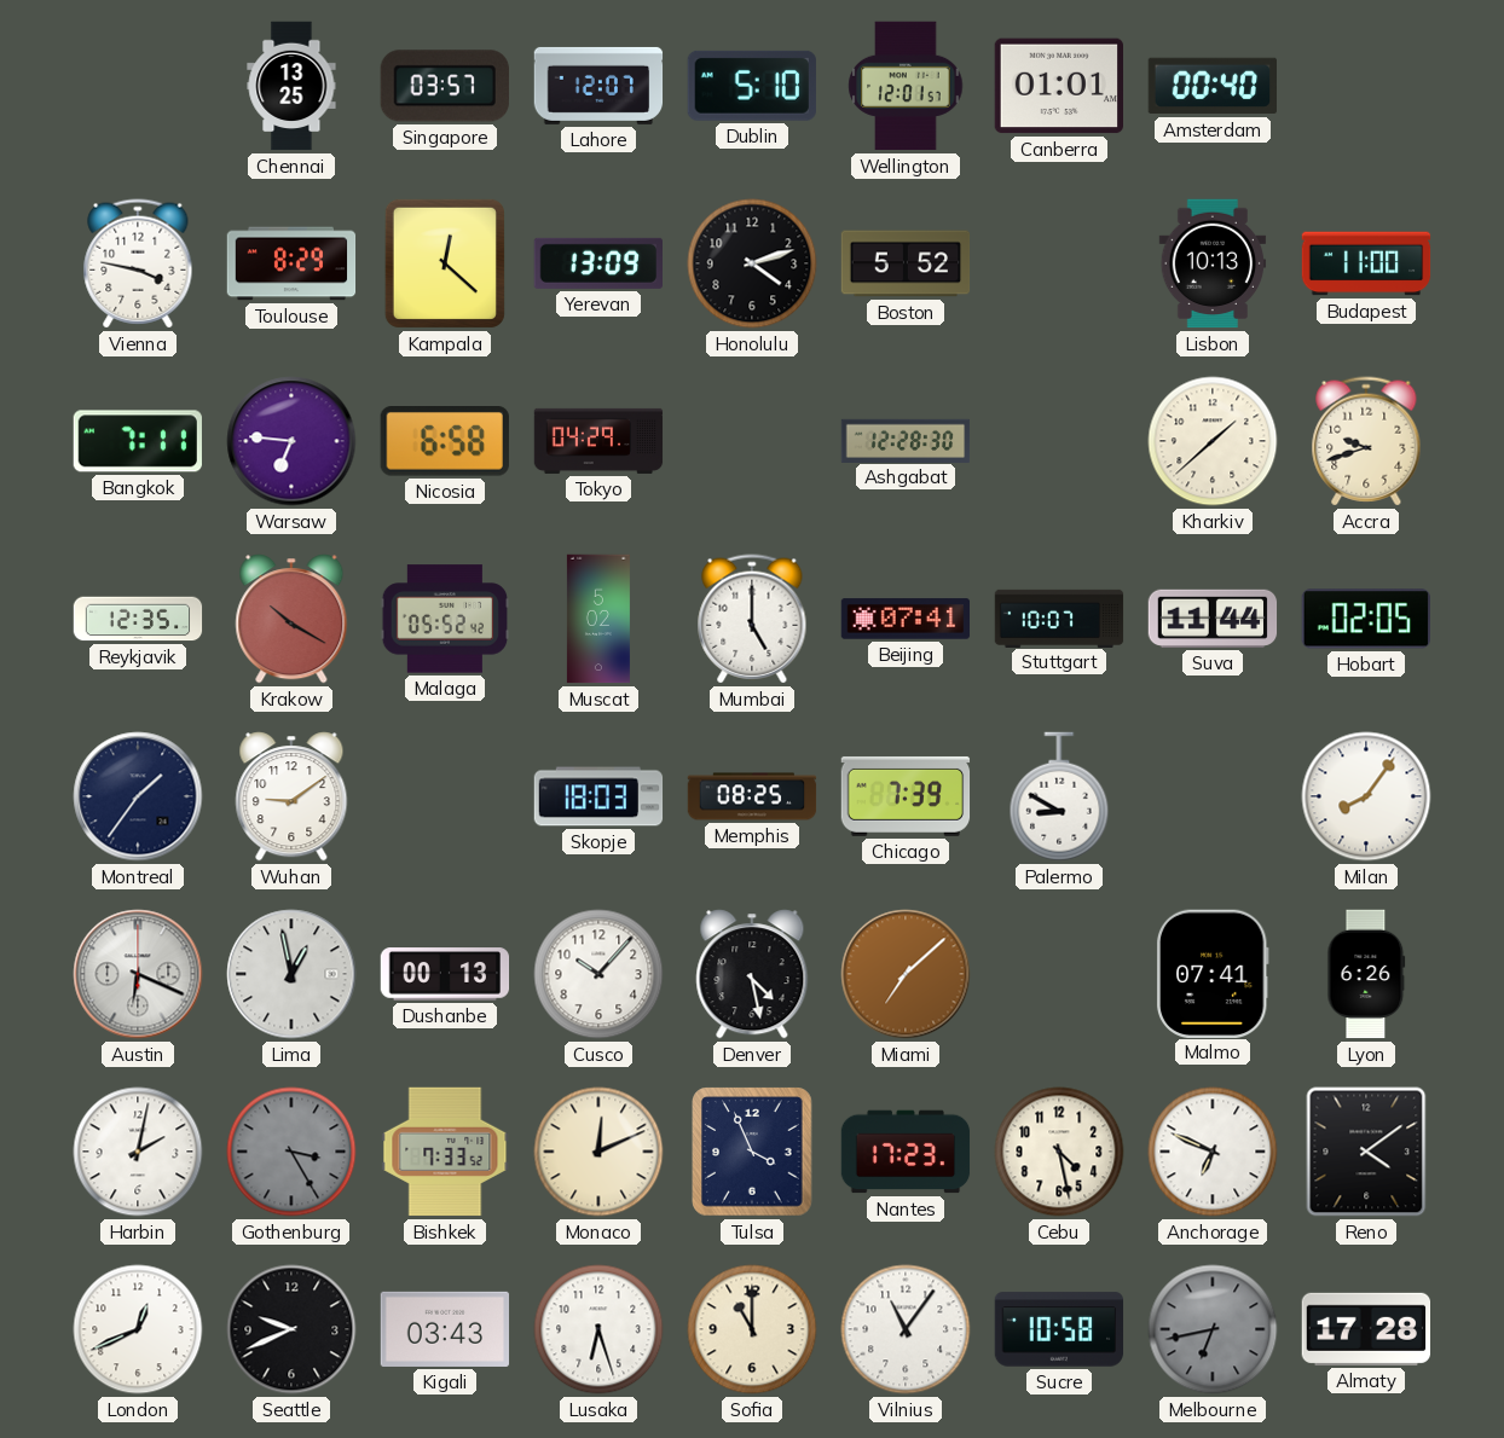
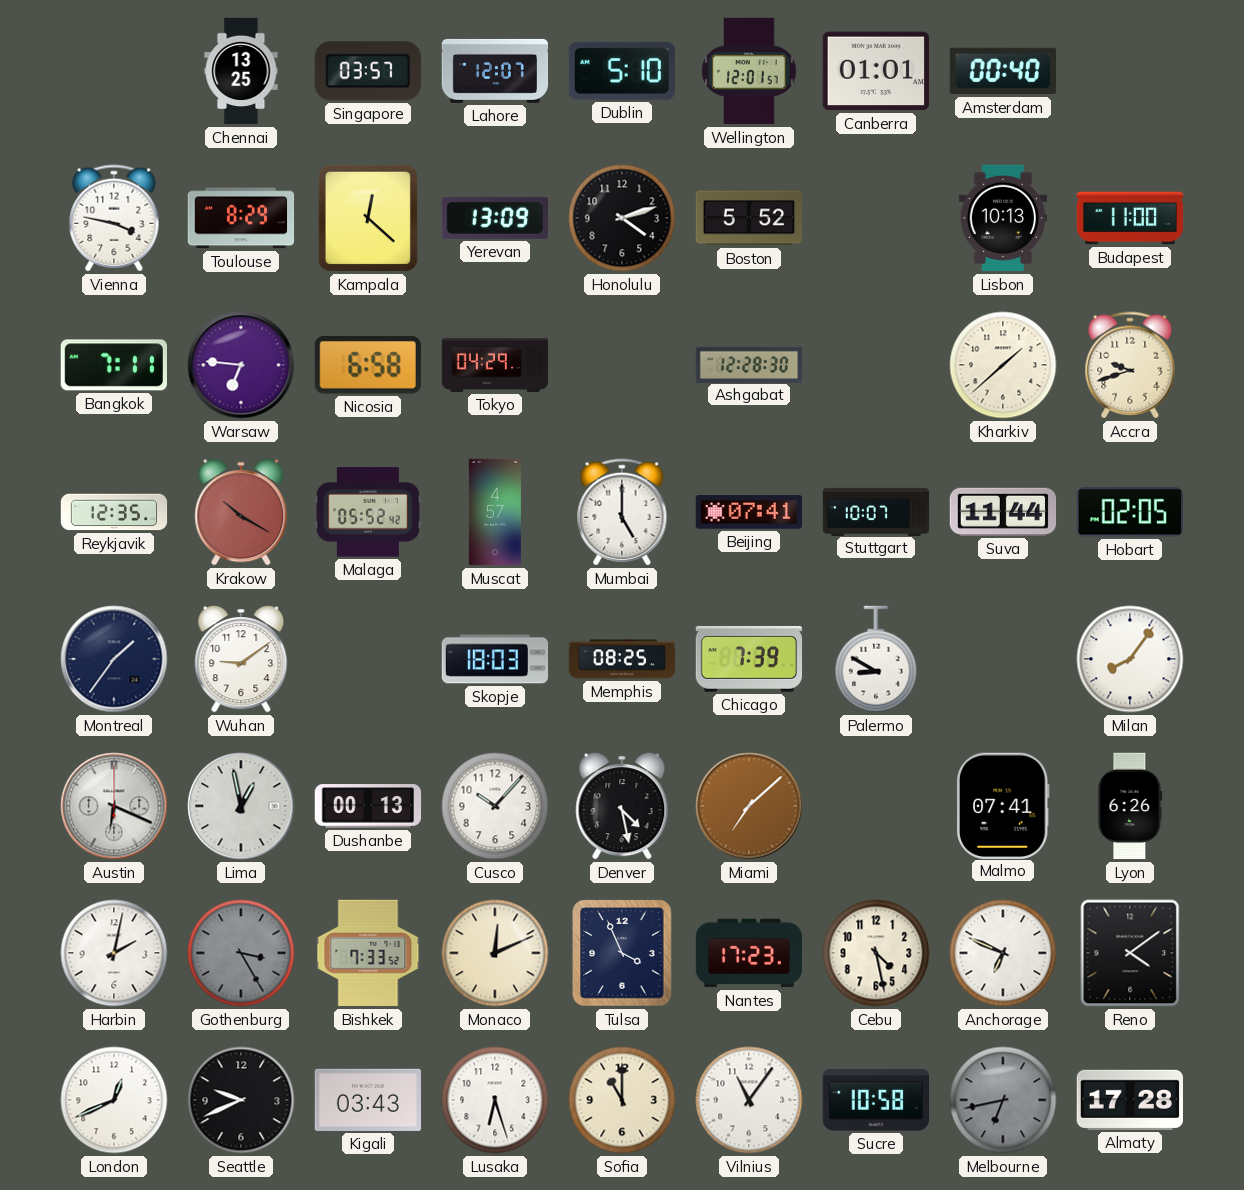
Muscat: 5:02 -> 4:57 (495, 512)
